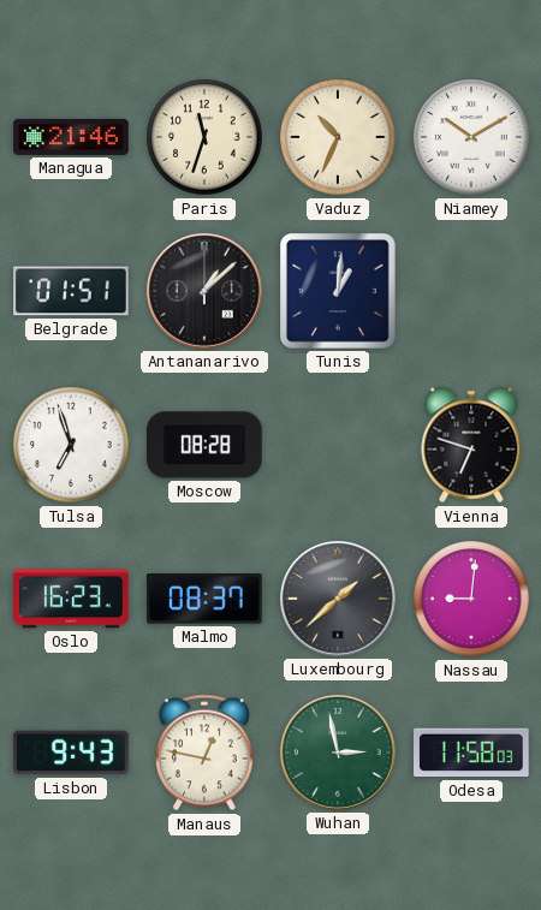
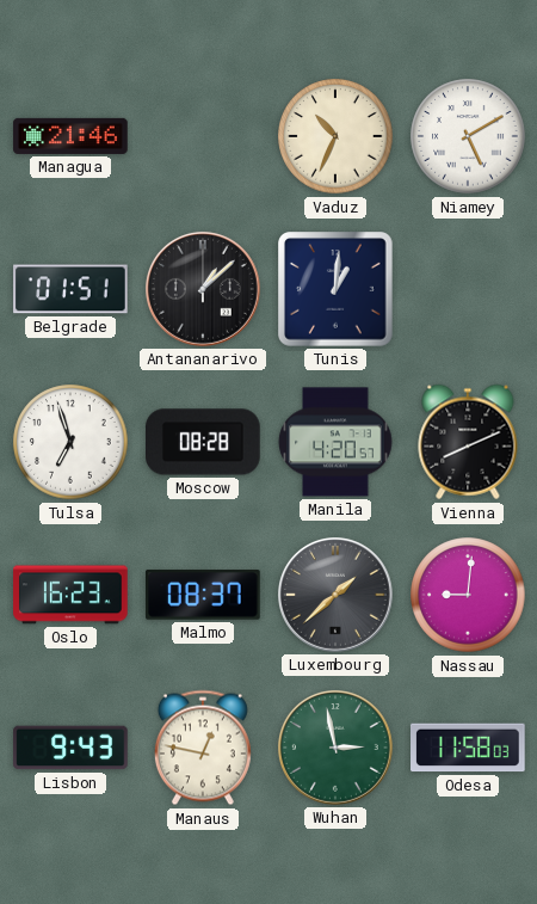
Paris: 11:33 -> none (204, 137)
Niamey: 10:10 -> 5:10 (468, 136)
Manila: none -> 4:20 (335, 442)
Vienna: 6:48 -> 8:11 (468, 442)
